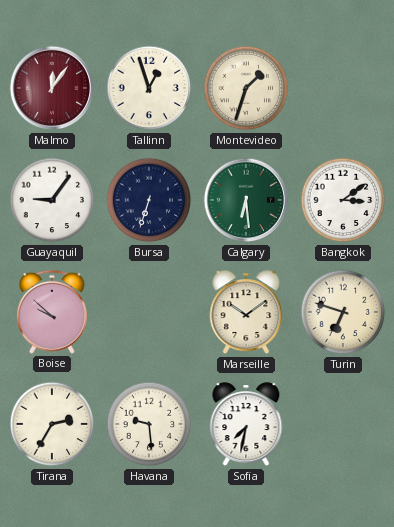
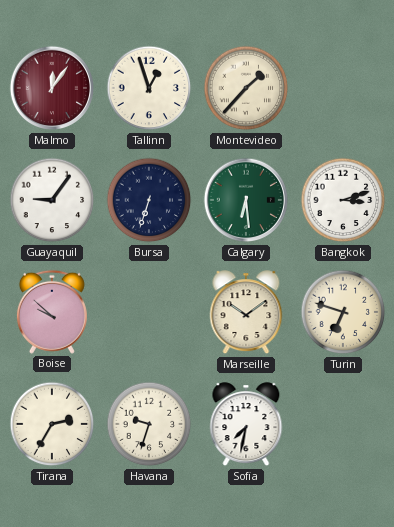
Montevideo: 1:33 -> 1:37 (246, 88)
Bangkok: 3:09 -> 3:12 (343, 200)
Havana: 9:29 -> 9:33 (149, 424)
